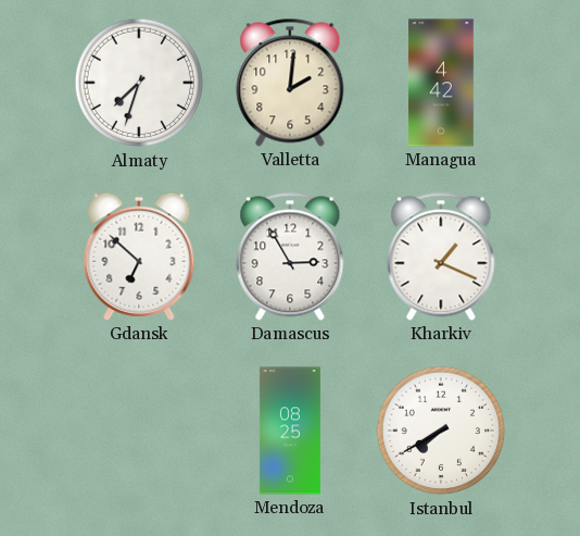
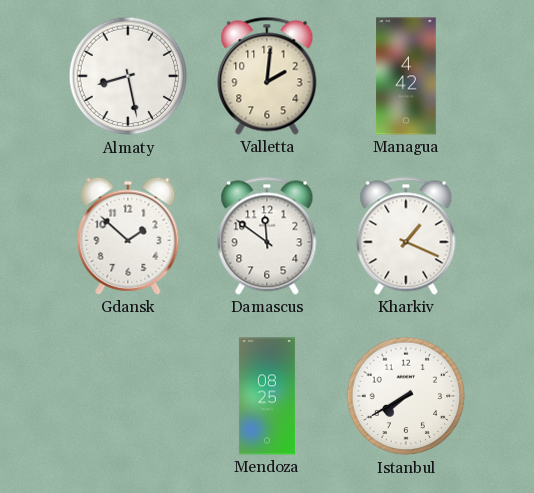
Almaty: 7:33 -> 8:28 (128, 76)
Gdansk: 6:52 -> 1:52 (128, 236)
Damascus: 2:55 -> 11:51 (267, 236)
